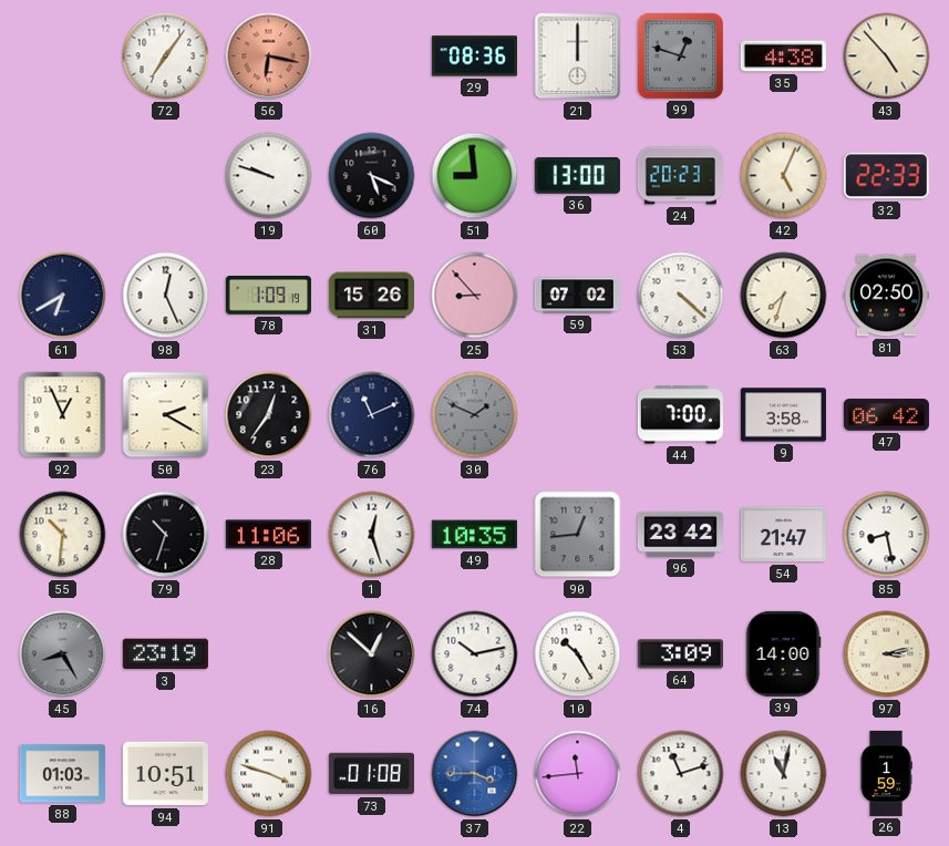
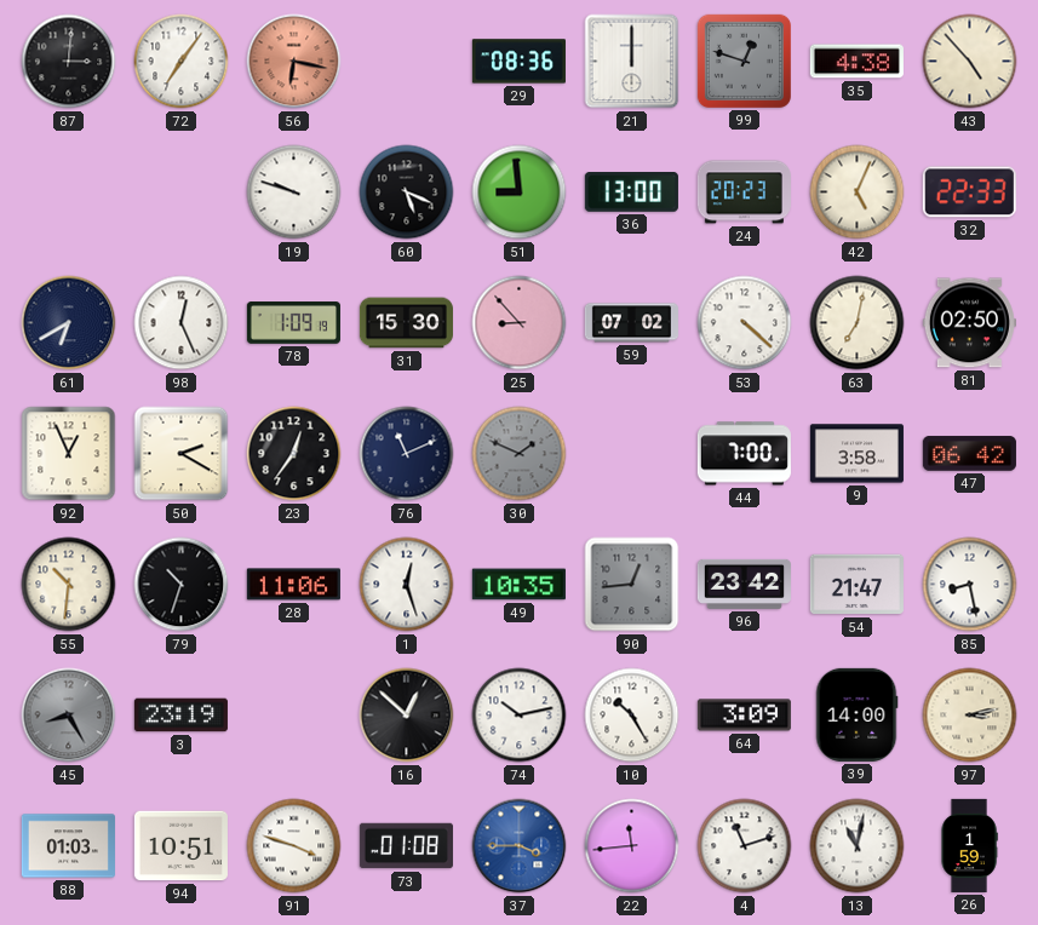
87: none -> 3:01 (69, 62)
31: 15:26 -> 15:30 (406, 323)
63: 7:33 -> 7:02 (858, 323)
